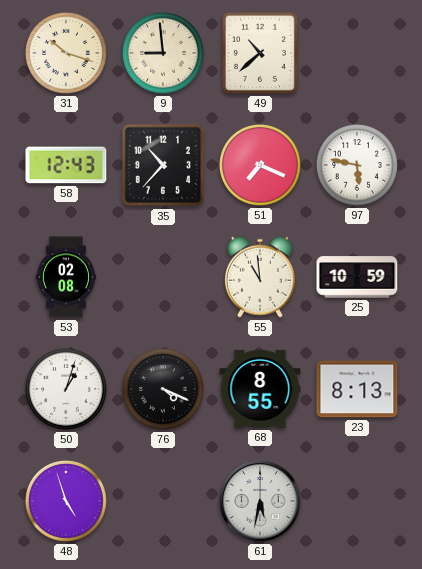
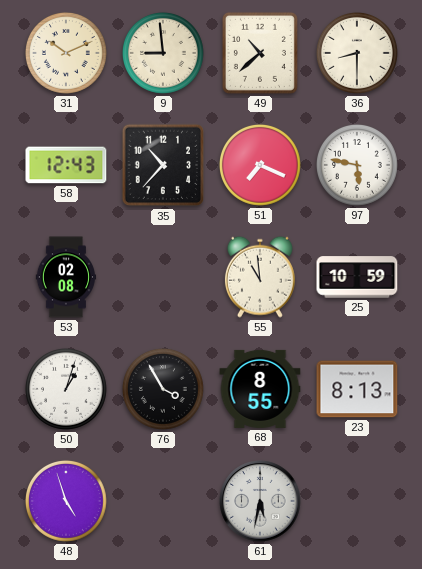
31: 10:18 -> 10:11 (66, 53)
36: none -> 8:30 (357, 53)
76: 4:19 -> 3:55 (163, 389)
